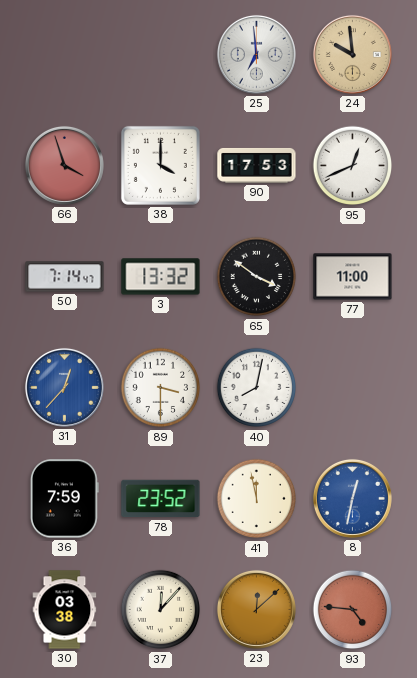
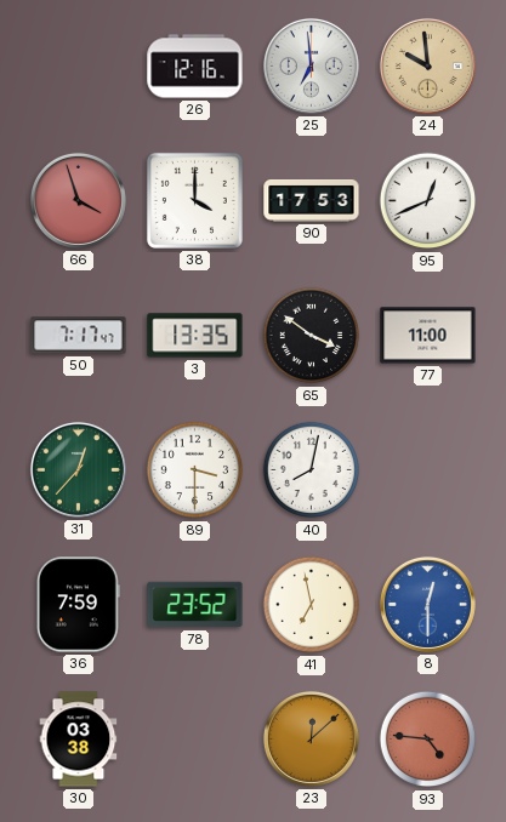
26: none -> 12:16 (195, 67)
50: 7:14 -> 7:17 (79, 336)
3: 13:32 -> 13:35 (195, 336)
31 dial: blue -> green (78, 469)
41: 11:58 -> 6:58 (312, 605)
8: 12:32 -> 12:30 (427, 604)
37: 12:07 -> none (161, 610)
